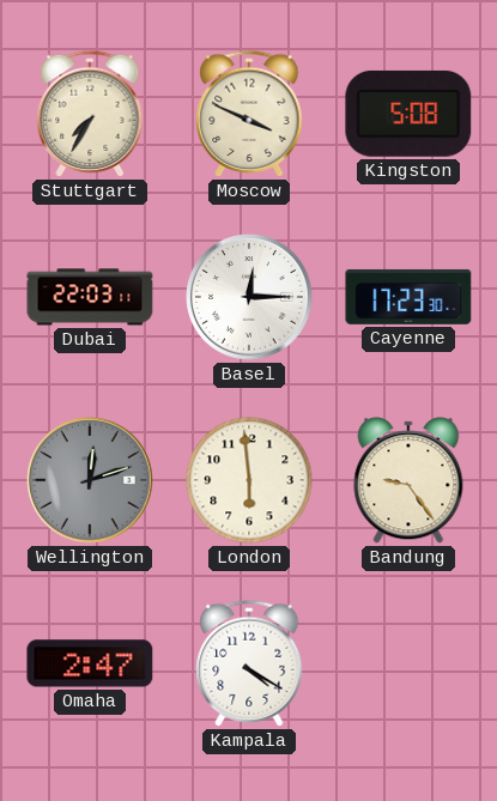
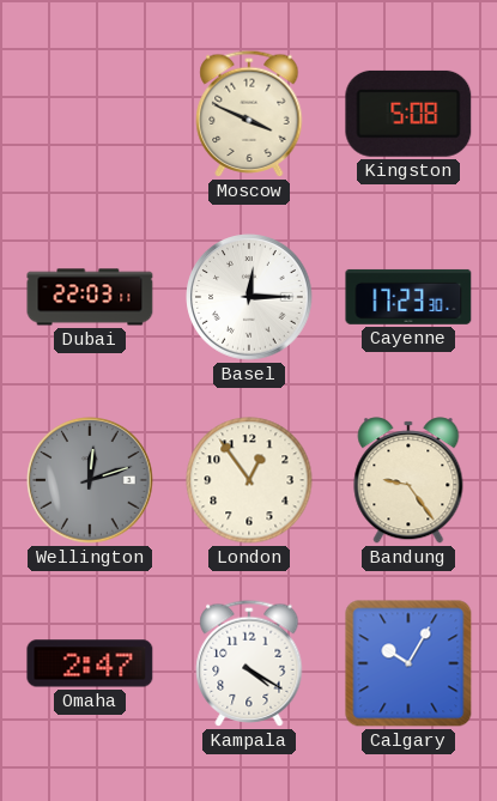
Stuttgart: 7:35 -> none (90, 114)
London: 5:59 -> 12:54 (249, 480)
Calgary: none -> 10:05 (408, 663)
